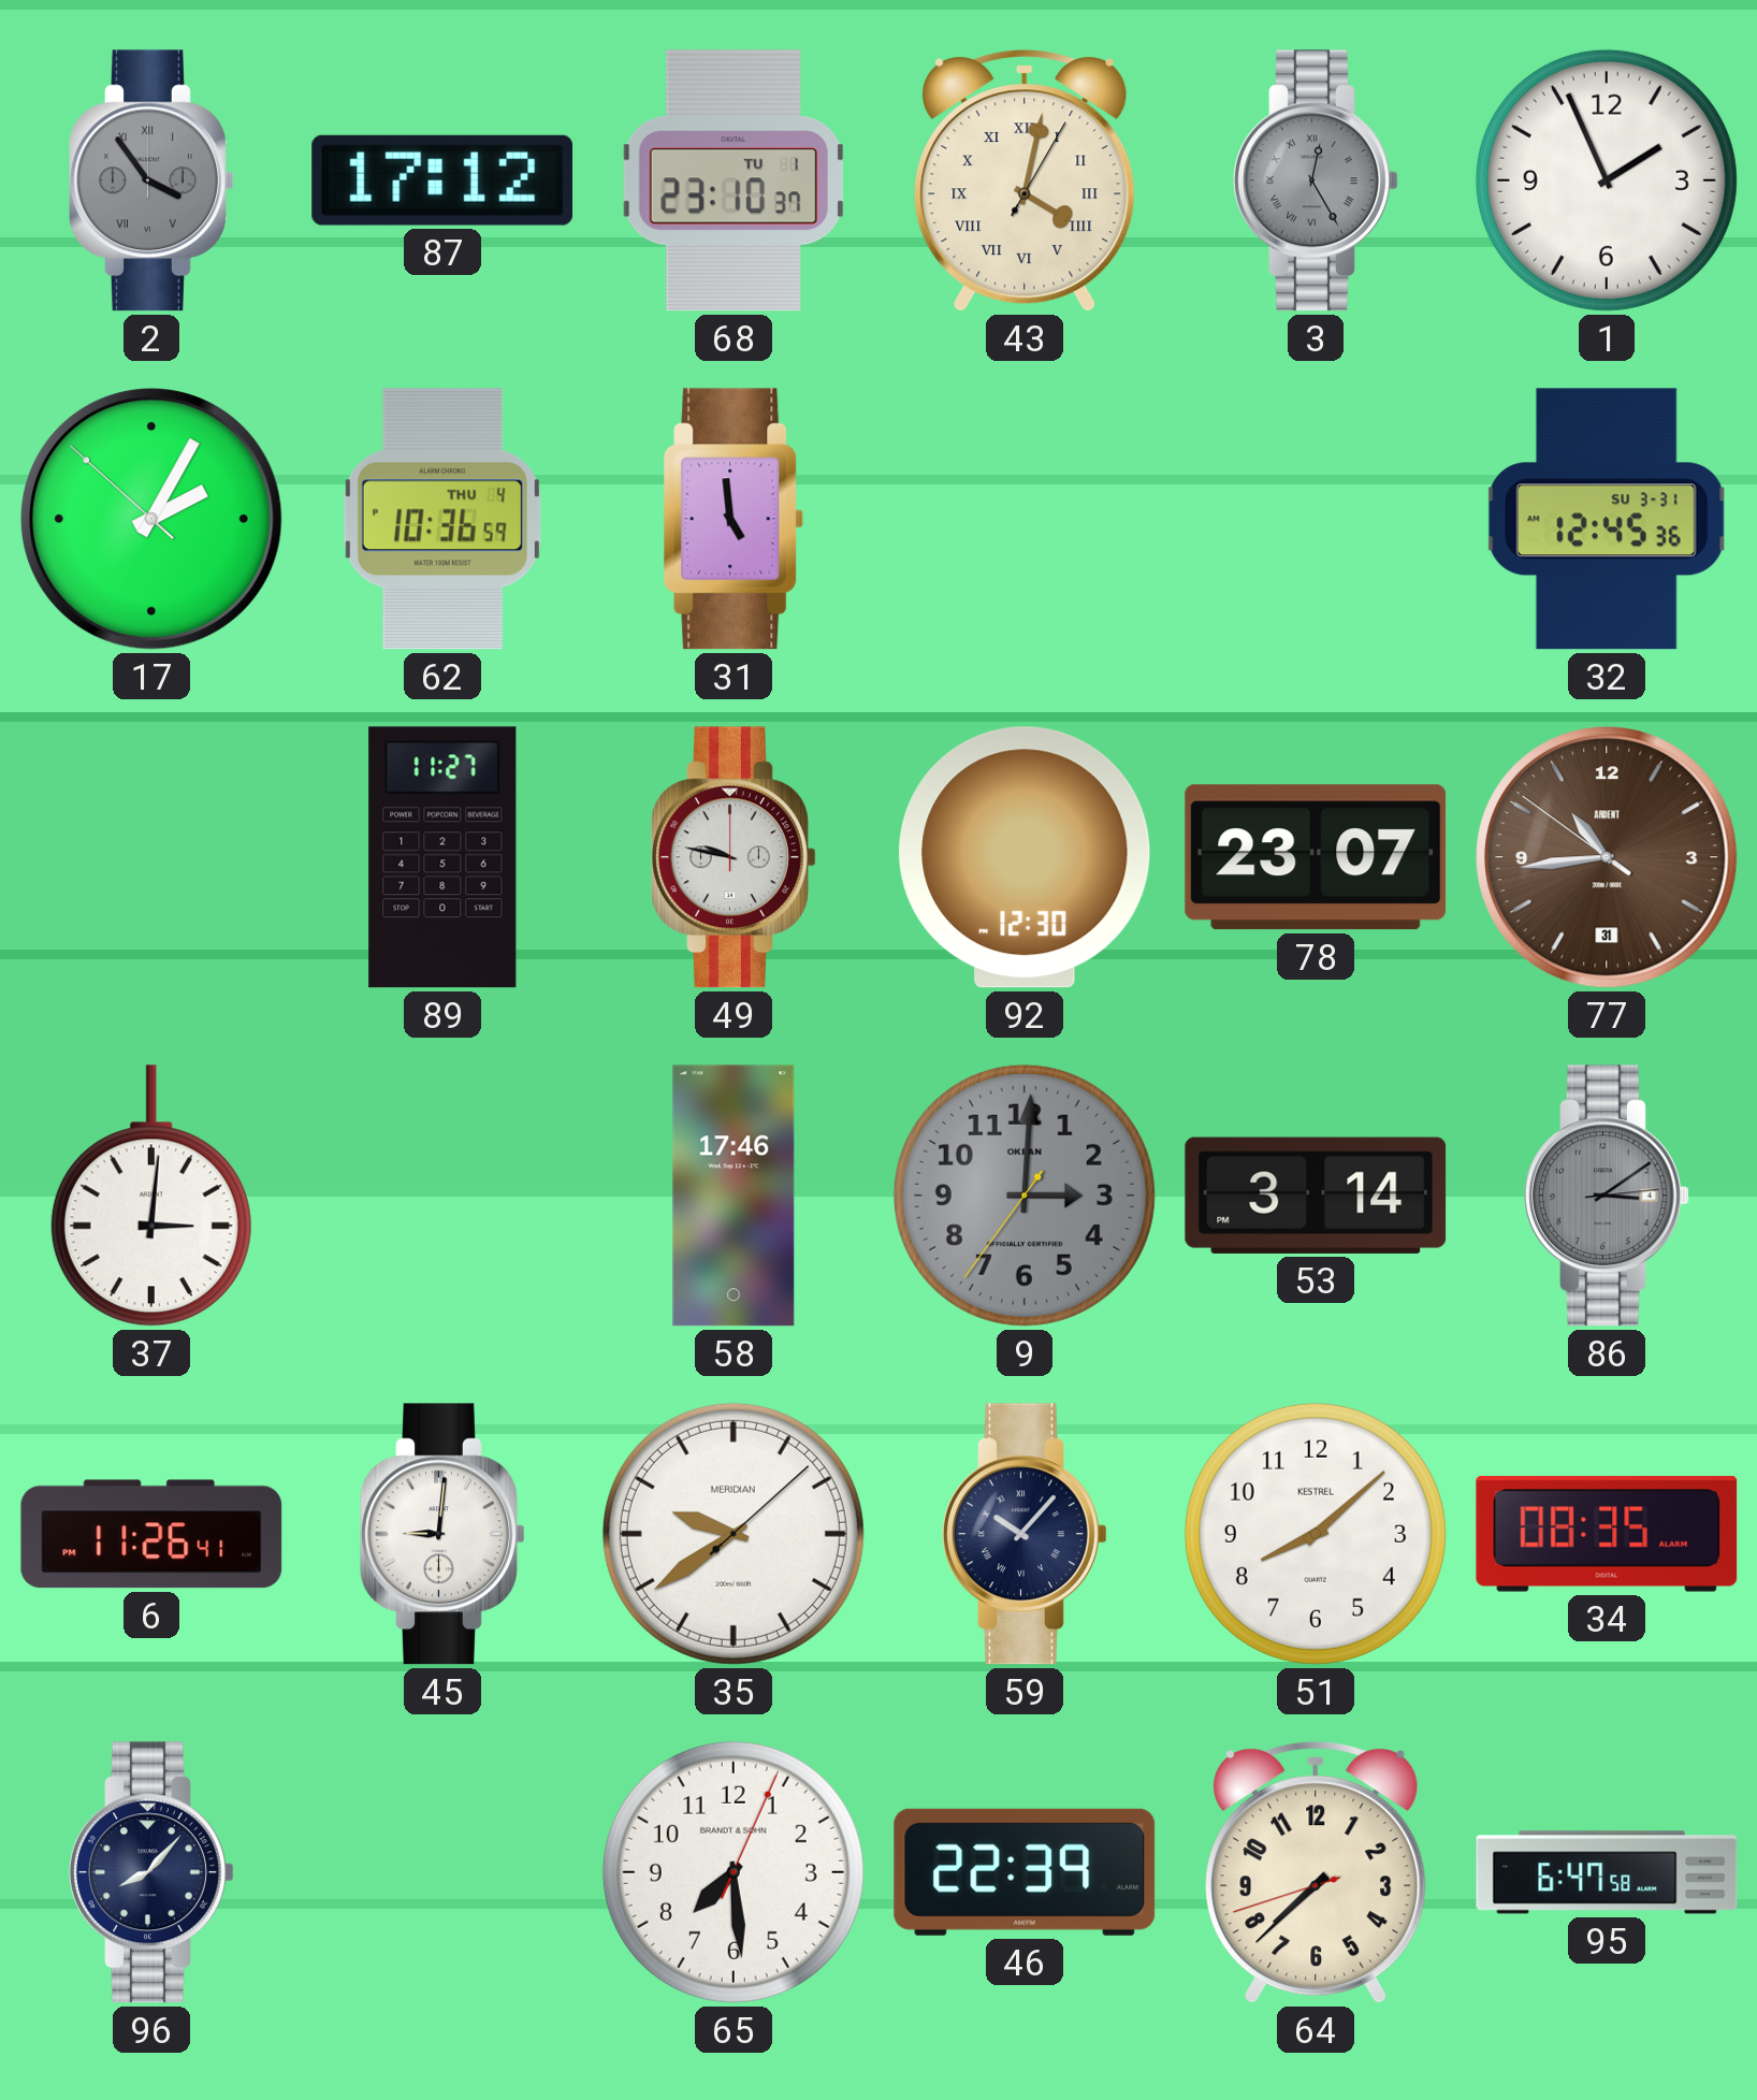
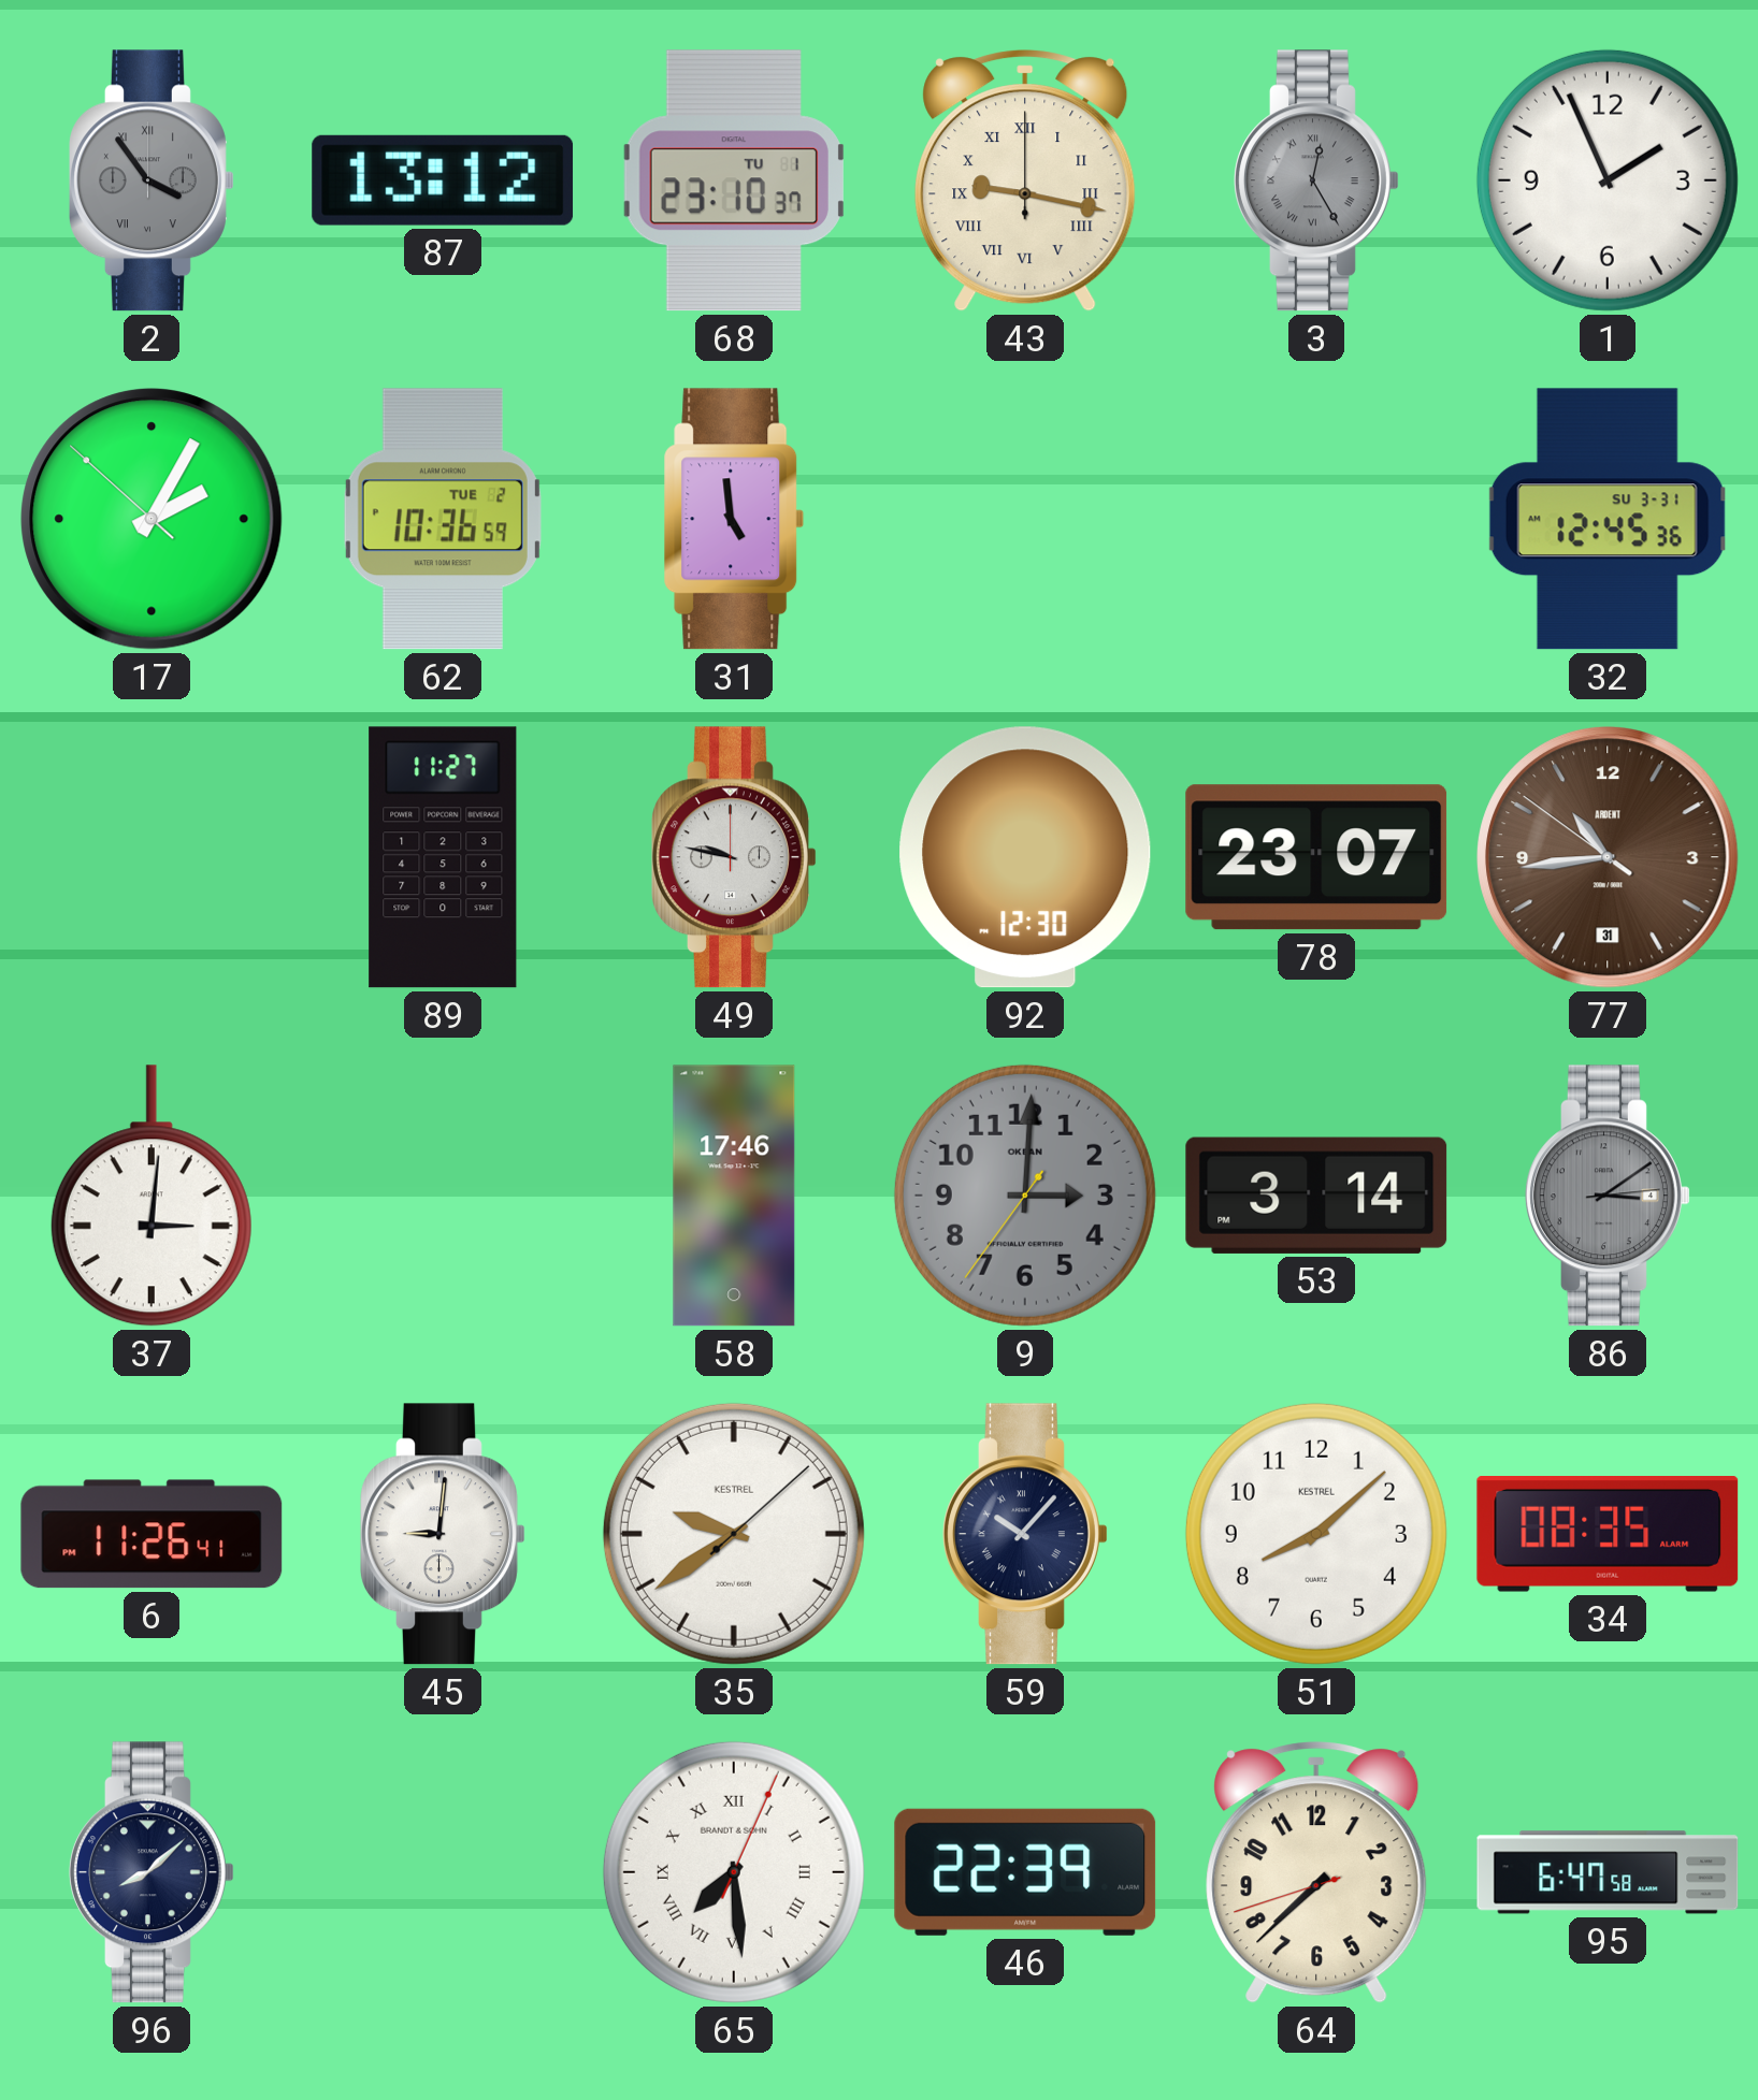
87: 17:12 -> 13:12 (443, 180)
43: 4:02 -> 9:17 (1025, 180)
62 date: THU 4 -> TUE 2 (443, 519)
35 brand: MERIDIAN -> KESTREL (734, 1534)
96: 8:07 -> 8:08 (153, 1872)
65 numerals: Arabic -> Roman (734, 1872)
